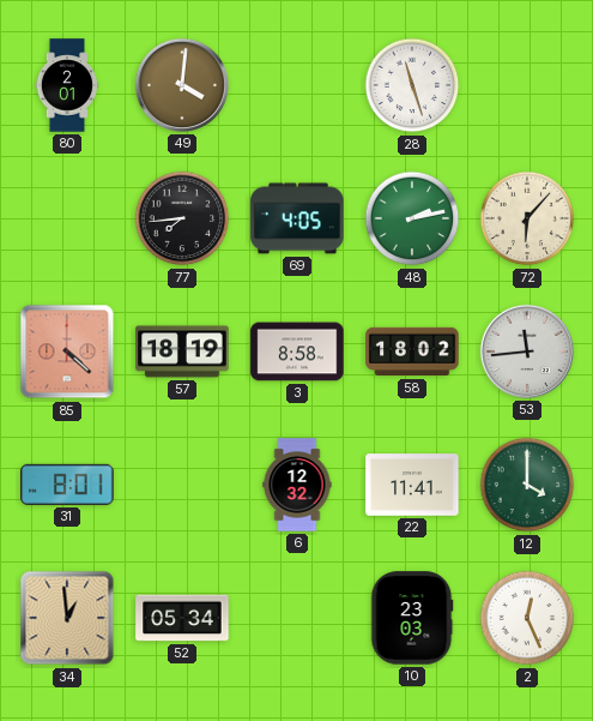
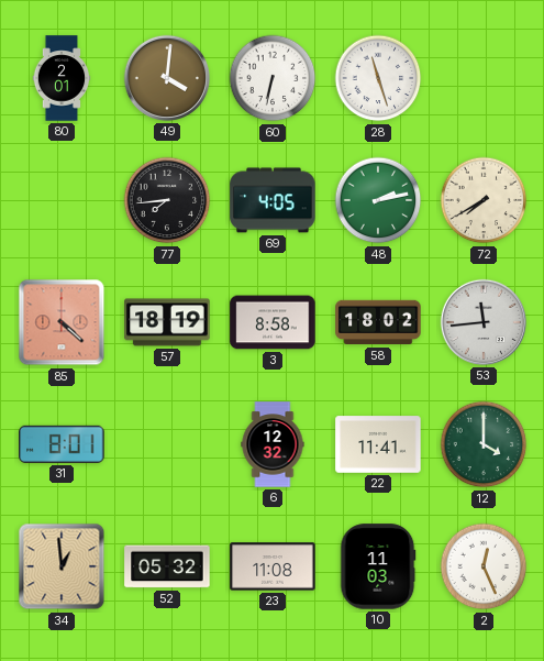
60: none -> 6:32 (273, 78)
72: 6:07 -> 7:40 (484, 200)
52: 05:34 -> 05:32 (167, 566)
23: none -> 11:08 (273, 566)
10: 23:03 -> 11:03 (378, 566)
